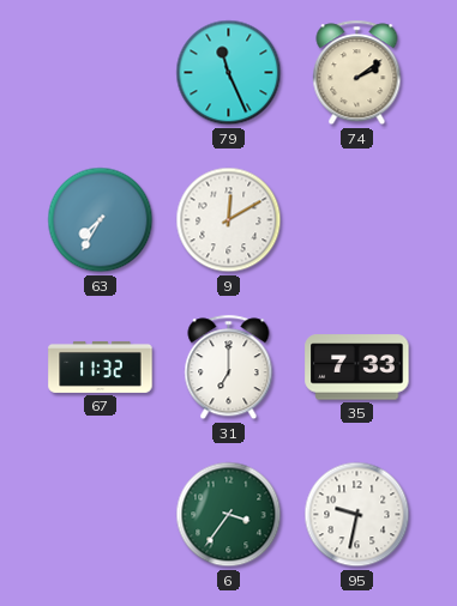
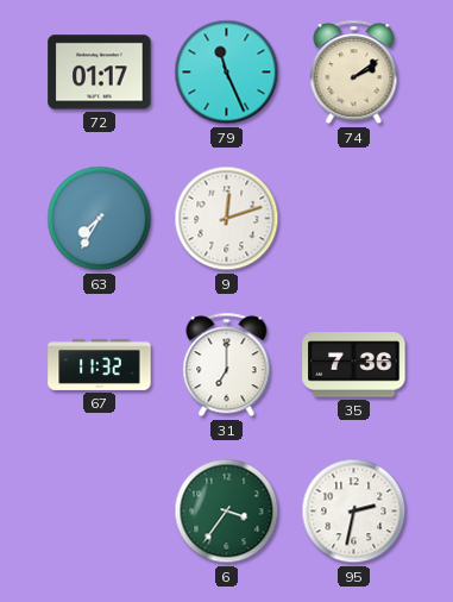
72: none -> 01:17 (100, 73)
9: 12:10 -> 12:12 (227, 219)
35: 7:33 -> 7:36 (354, 365)
95: 9:32 -> 2:32 (354, 512)
